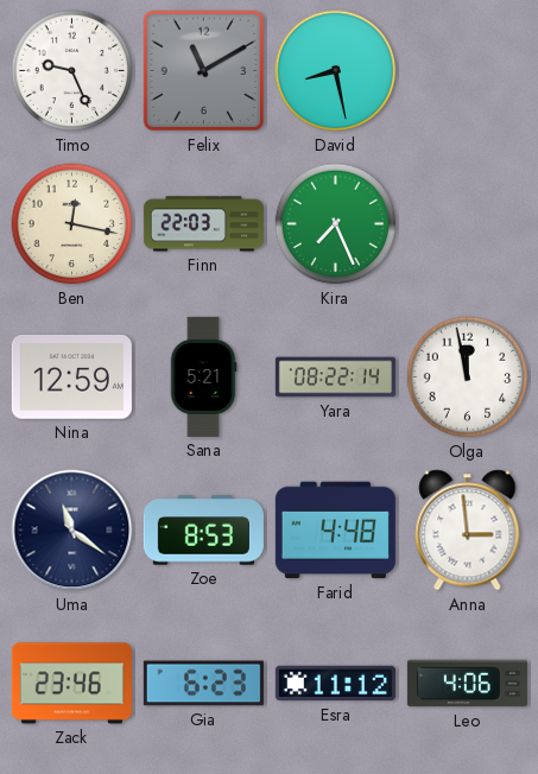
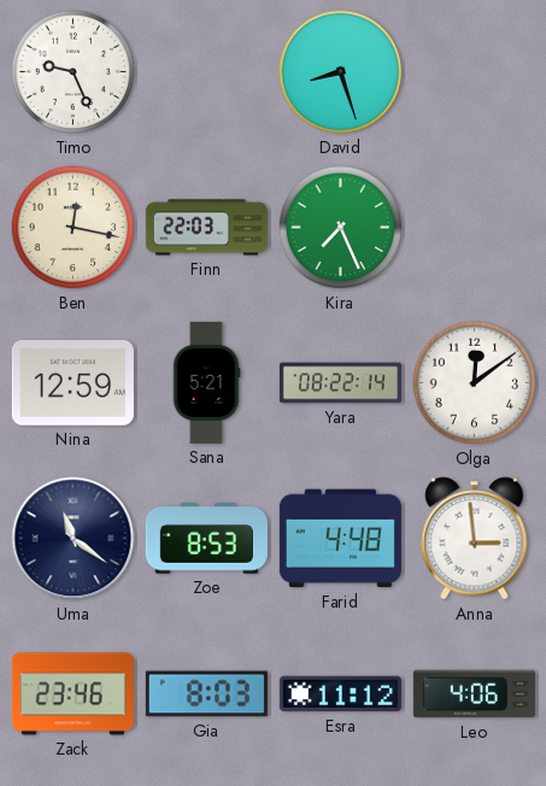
Felix: 11:10 -> none (204, 71)
David: 8:28 -> 8:27 (341, 72)
Olga: 11:58 -> 12:09 (475, 383)
Gia: 6:23 -> 8:03 (206, 694)
